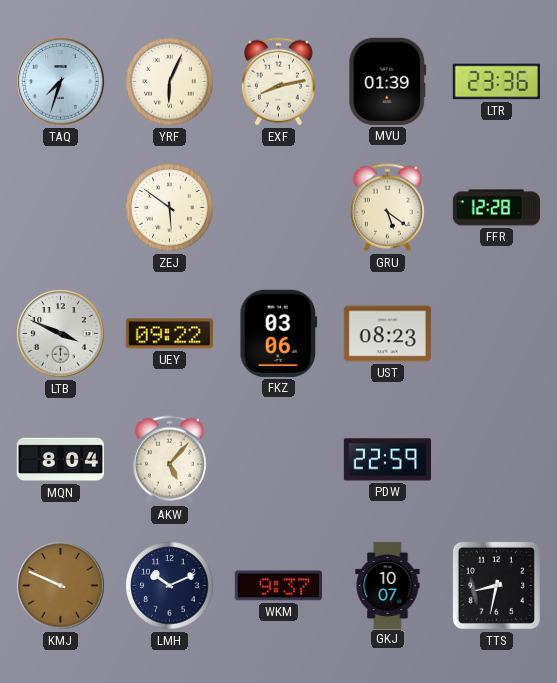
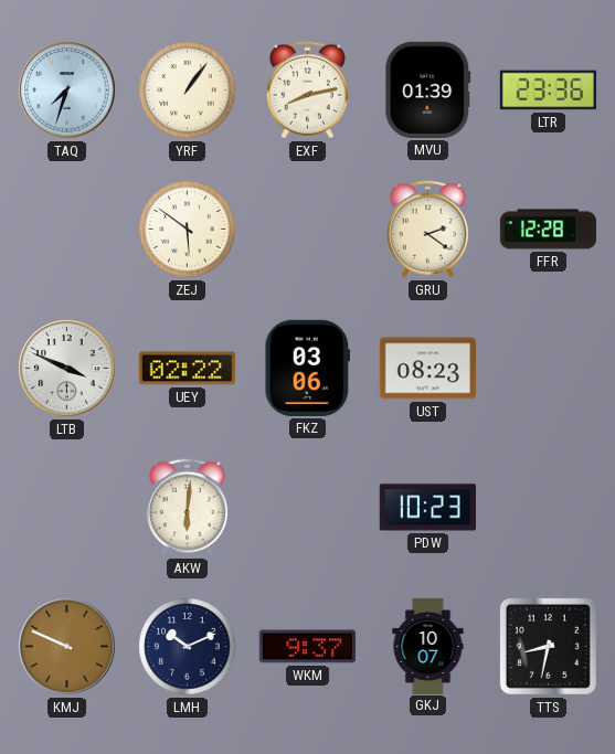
YRF: 6:04 -> 1:06 (188, 91)
GRU: 5:21 -> 2:21 (427, 230)
UEY: 09:22 -> 02:22 (187, 369)
MQN: 8:04 -> none (60, 460)
AKW: 5:07 -> 6:01 (187, 508)
PDW: 22:59 -> 10:23 (427, 508)
